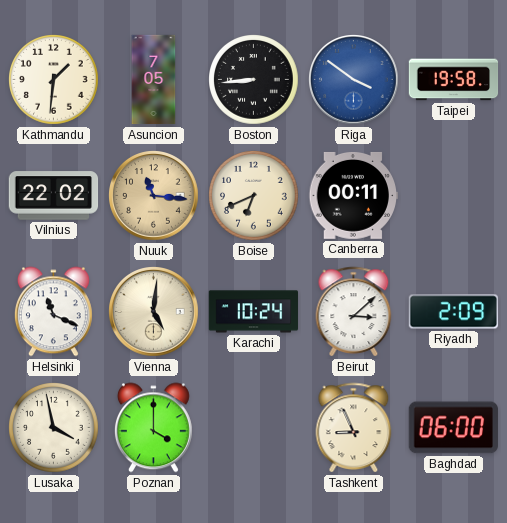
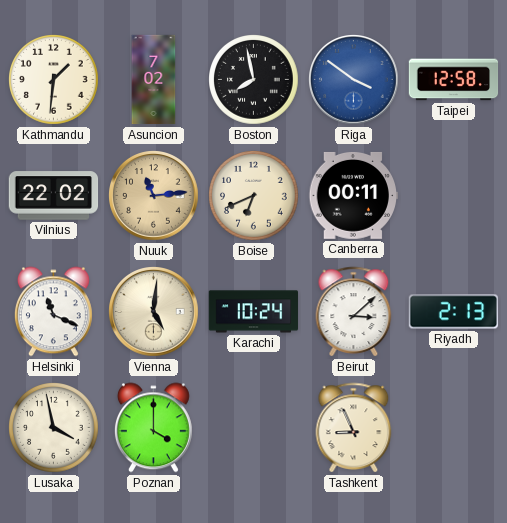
Asuncion: 7:05 -> 7:02 (154, 80)
Boston: 8:44 -> 7:58 (254, 80)
Taipei: 19:58 -> 12:58 (454, 80)
Nuuk: 11:16 -> 11:14 (154, 196)
Riyadh: 2:09 -> 2:13 (454, 312)
Baghdad: 06:00 -> none (453, 428)
